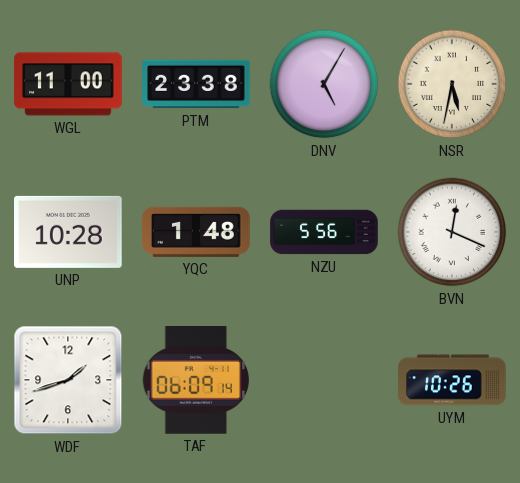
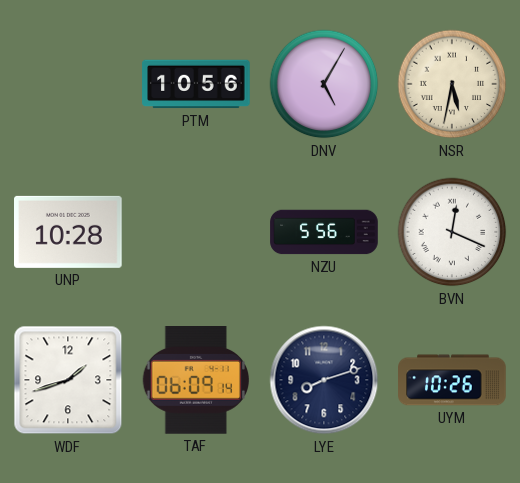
WGL: 11:00 -> none (68, 84)
PTM: 23:38 -> 10:56 (196, 84)
YQC: 1:48 -> none (196, 232)
LYE: none -> 8:12 (324, 380)
